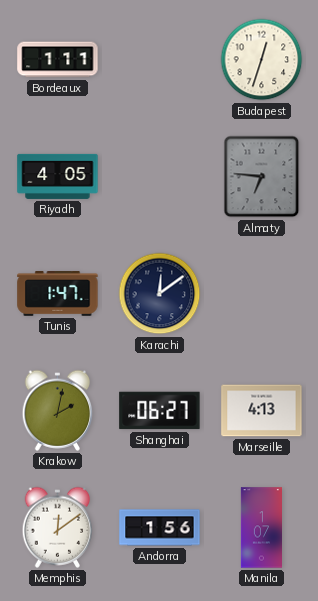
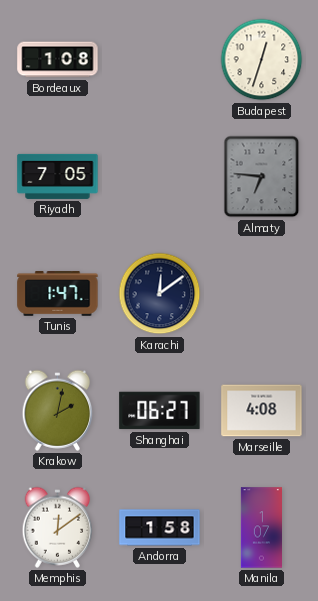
Bordeaux: 1:11 -> 1:08 (58, 60)
Riyadh: 4:05 -> 7:05 (58, 176)
Marseille: 4:13 -> 4:08 (262, 411)
Andorra: 1:56 -> 1:58 (160, 528)
